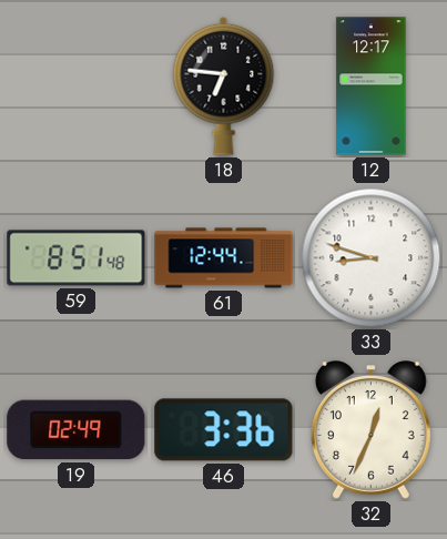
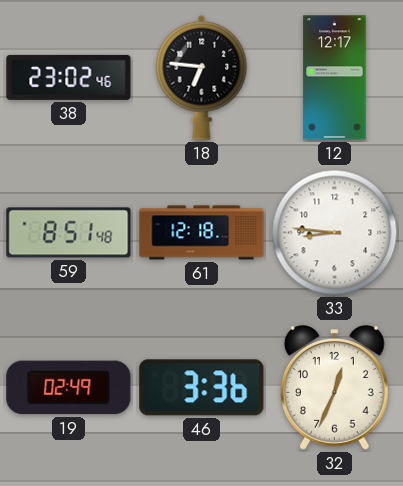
38: none -> 23:02 (69, 77)
61: 12:44 -> 12:18 (202, 233)
33: 8:48 -> 8:46 (335, 233)
